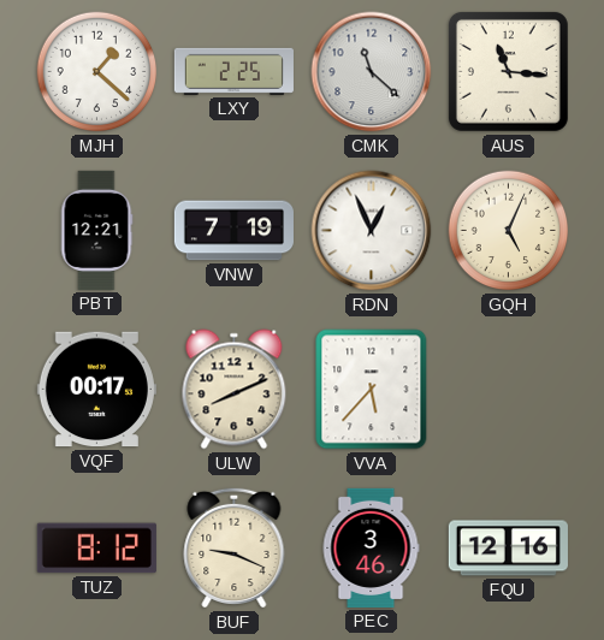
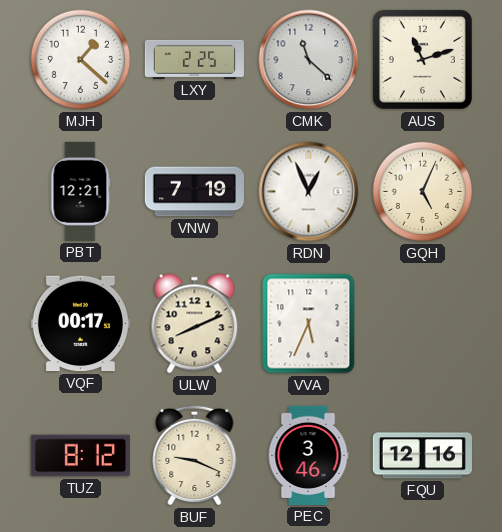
AUS: 11:16 -> 11:12 (422, 59)
VVA: 5:37 -> 5:34 (309, 324)
